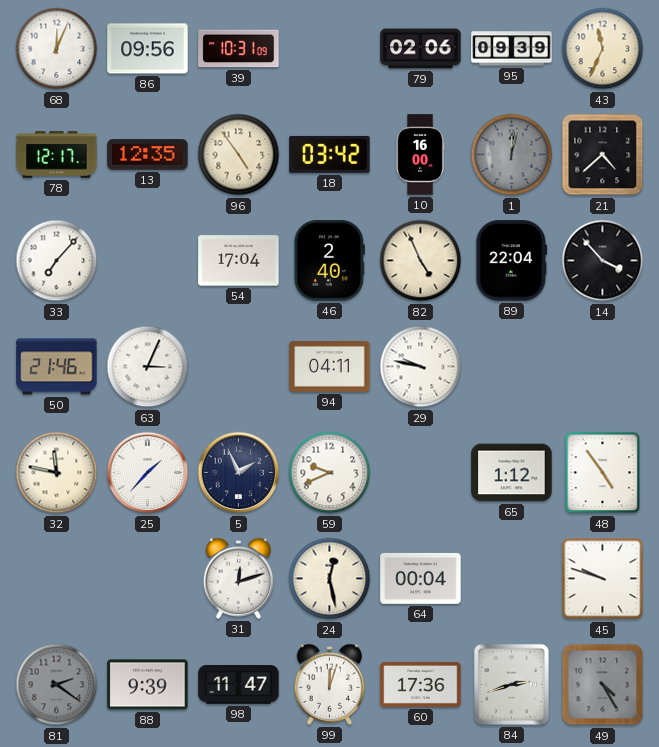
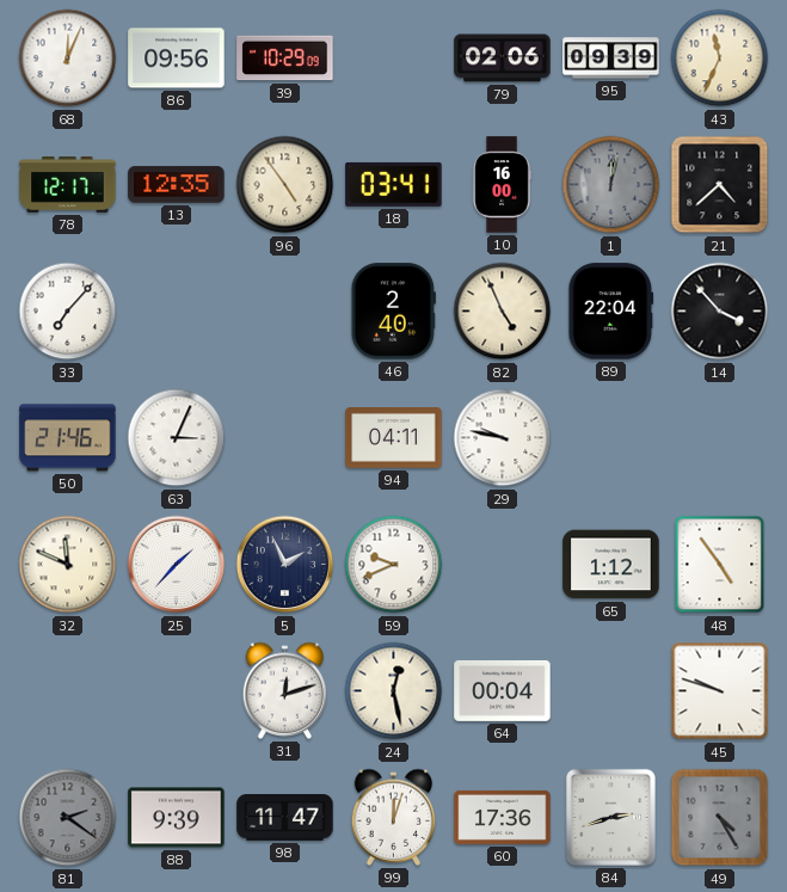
39: 10:31 -> 10:29 (285, 59)
18: 03:42 -> 03:41 (394, 184)
54: 17:04 -> none (239, 261)
32: 11:47 -> 11:49 (68, 565)
